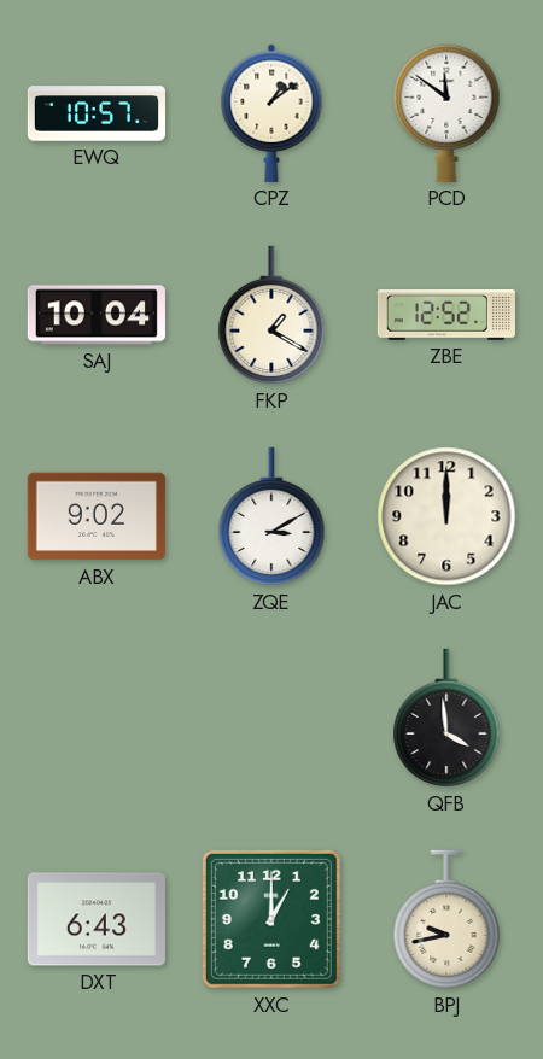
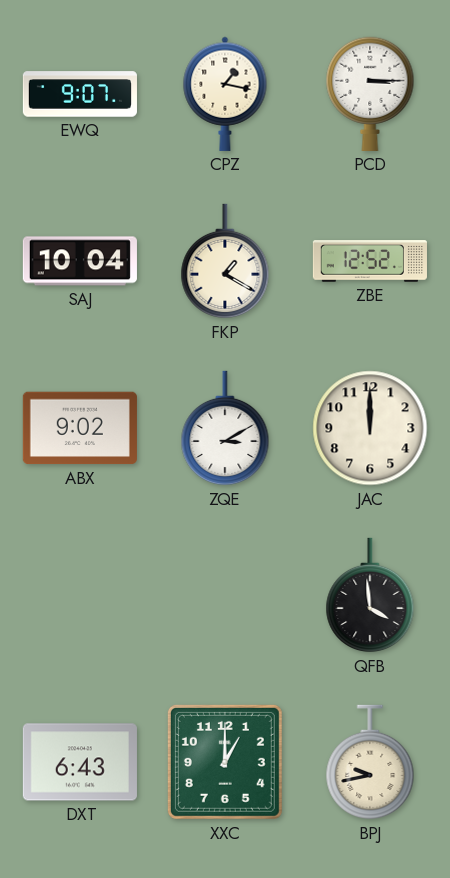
EWQ: 10:57 -> 9:07 (80, 94)
CPZ: 1:09 -> 1:17 (225, 94)
PCD: 11:51 -> 3:15 (370, 94)
